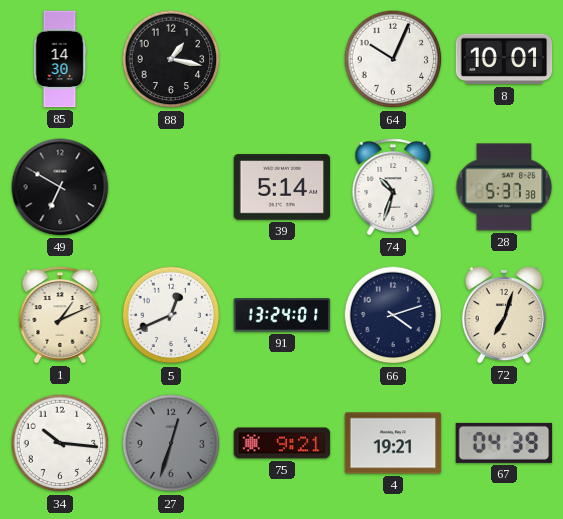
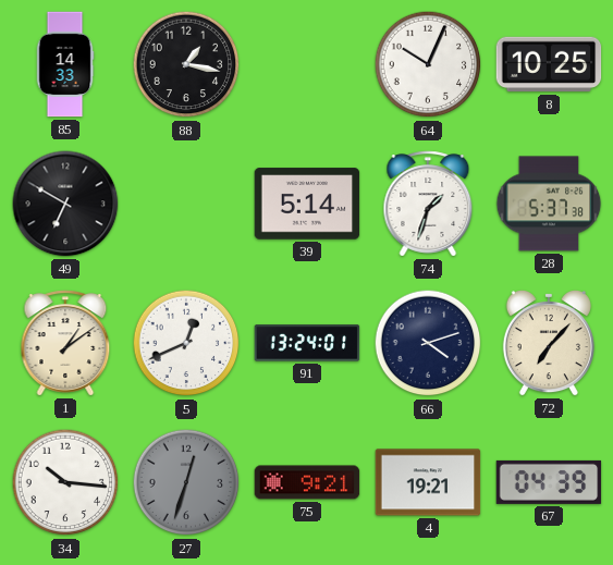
85: 14:30 -> 14:33 (65, 64)
8: 10:01 -> 10:25 (549, 64)
74: 10:33 -> 1:33 (428, 204)
1: 1:11 -> 1:09 (65, 343)
72: 7:03 -> 7:07 (549, 344)
